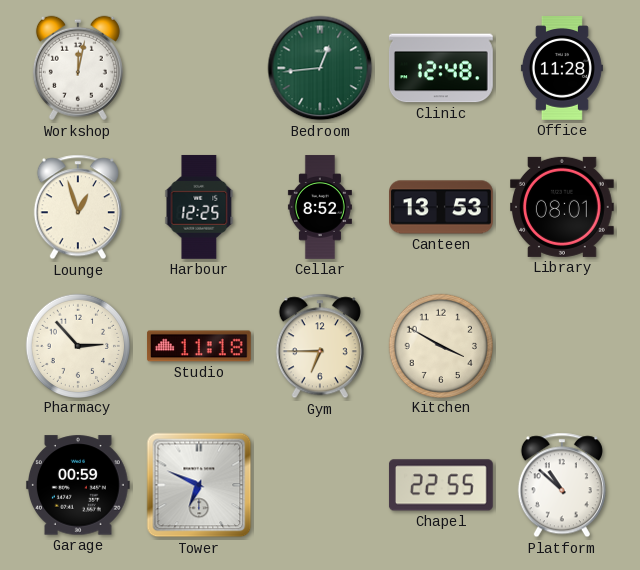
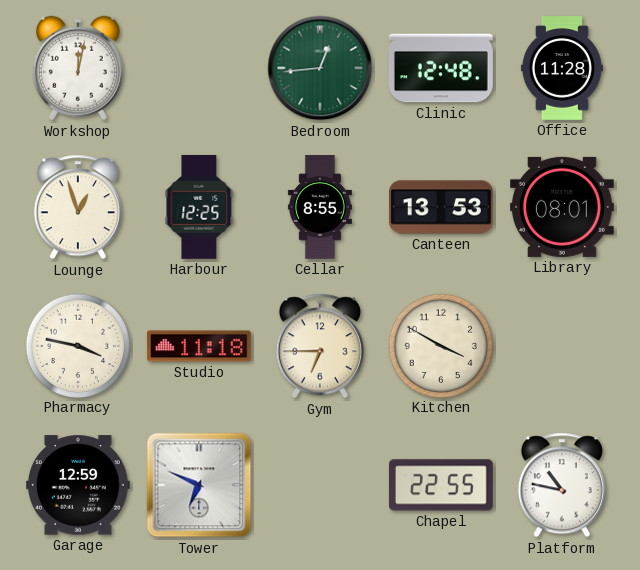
Cellar: 8:52 -> 8:55 (320, 207)
Pharmacy: 2:53 -> 3:47 (77, 345)
Garage: 00:59 -> 12:59 (78, 485)
Platform: 10:52 -> 10:47 (562, 485)
